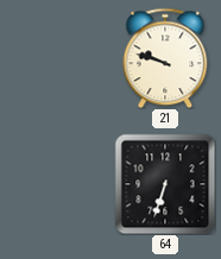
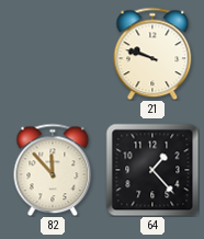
82: none -> 11:53 (53, 170)
64: 6:33 -> 1:23 (152, 170)
